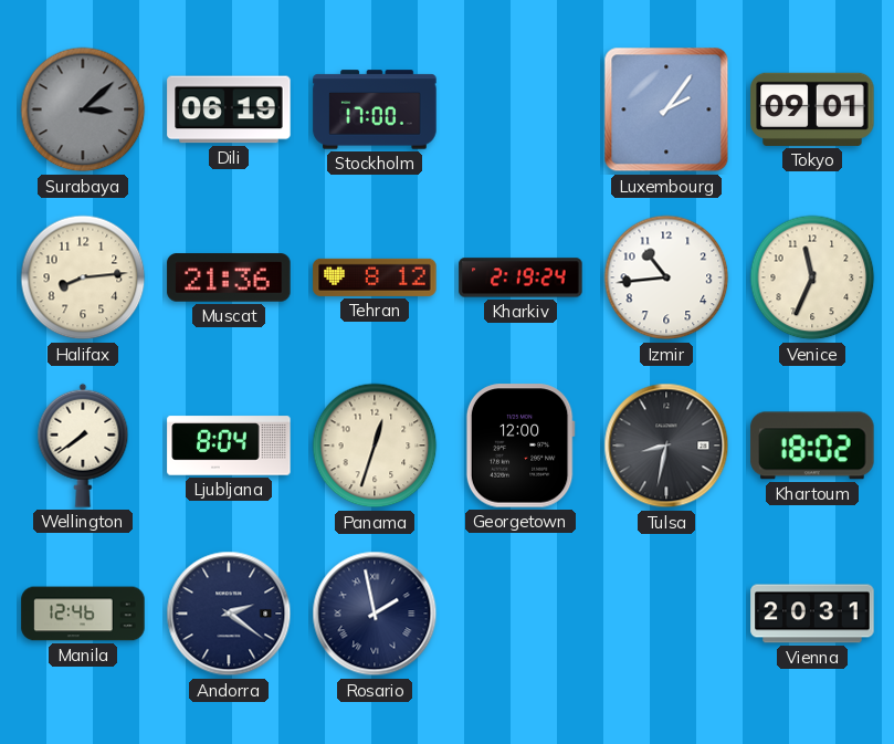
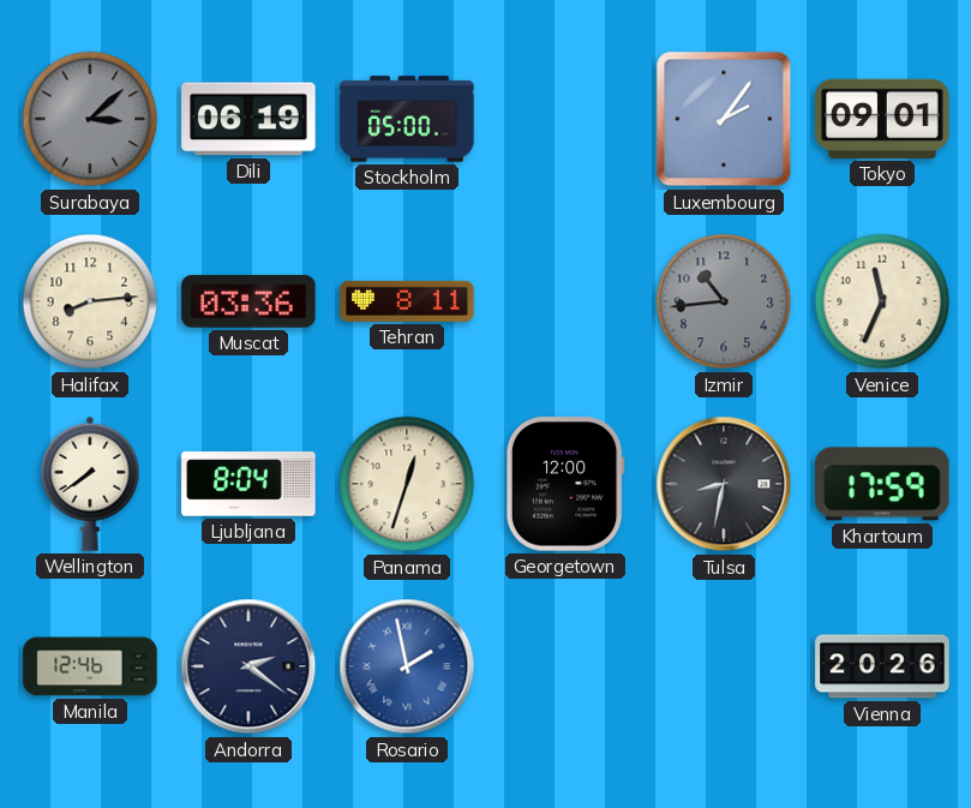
Stockholm: 17:00 -> 05:00 (407, 119)
Muscat: 21:36 -> 03:36 (248, 301)
Tehran: 8:12 -> 8:11 (407, 301)
Kharkiv: 2:19 -> none (520, 277)
Izmir dial: white -> grey (724, 301)
Khartoum: 18:02 -> 17:59 (882, 484)
Rosario dial: navy -> blue (407, 666)
Vienna: 20:31 -> 20:26 (882, 666)
